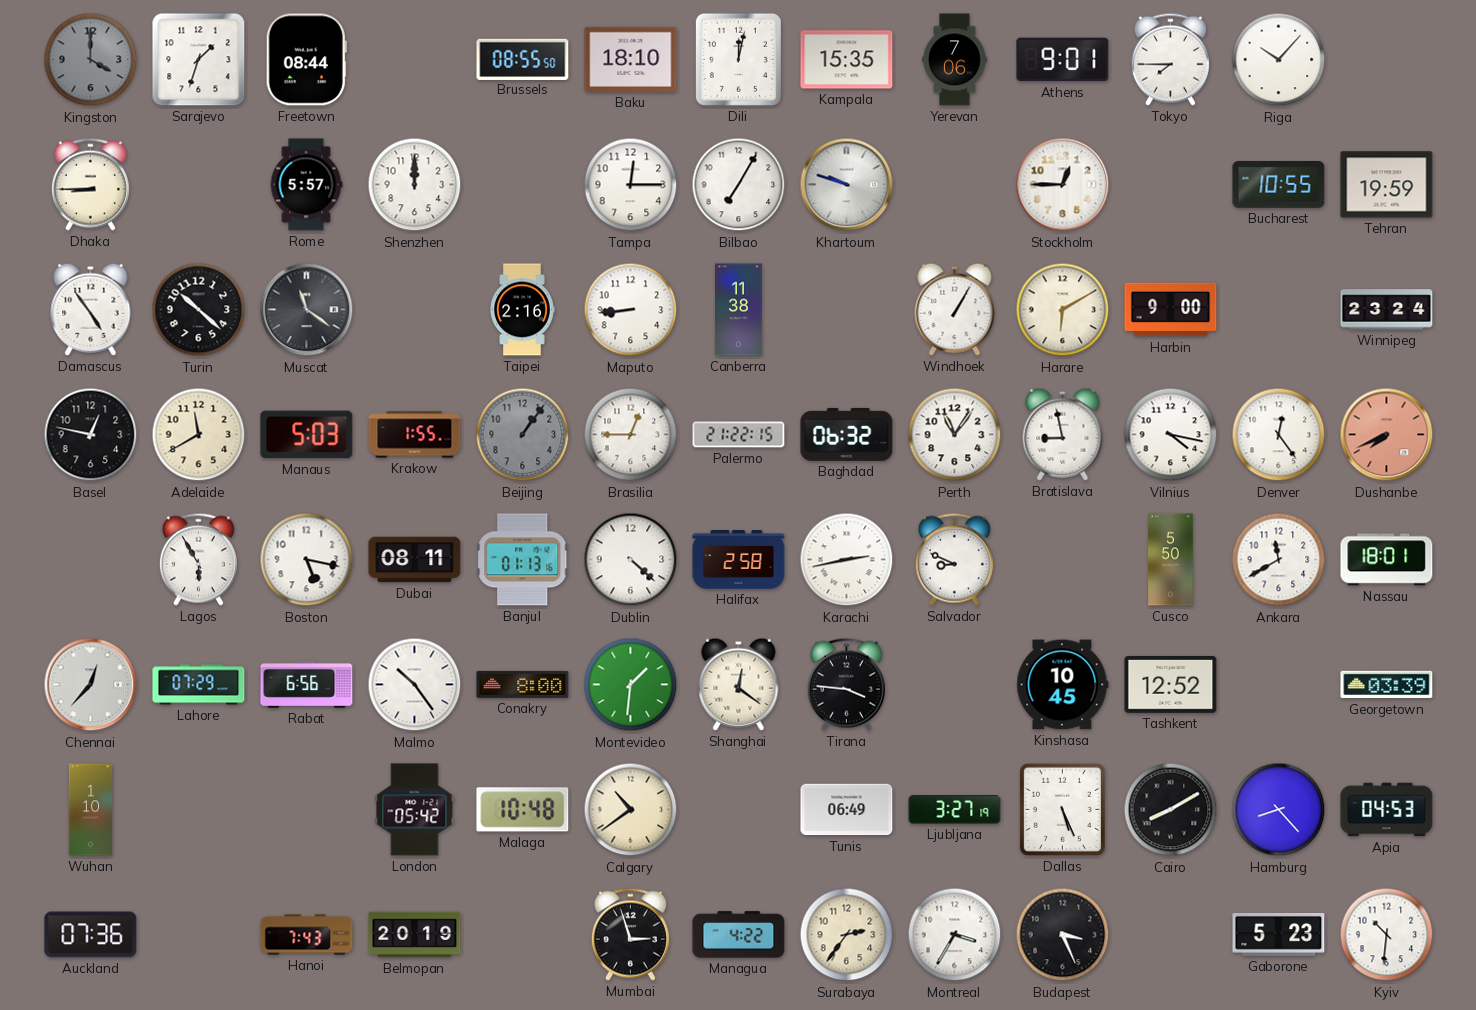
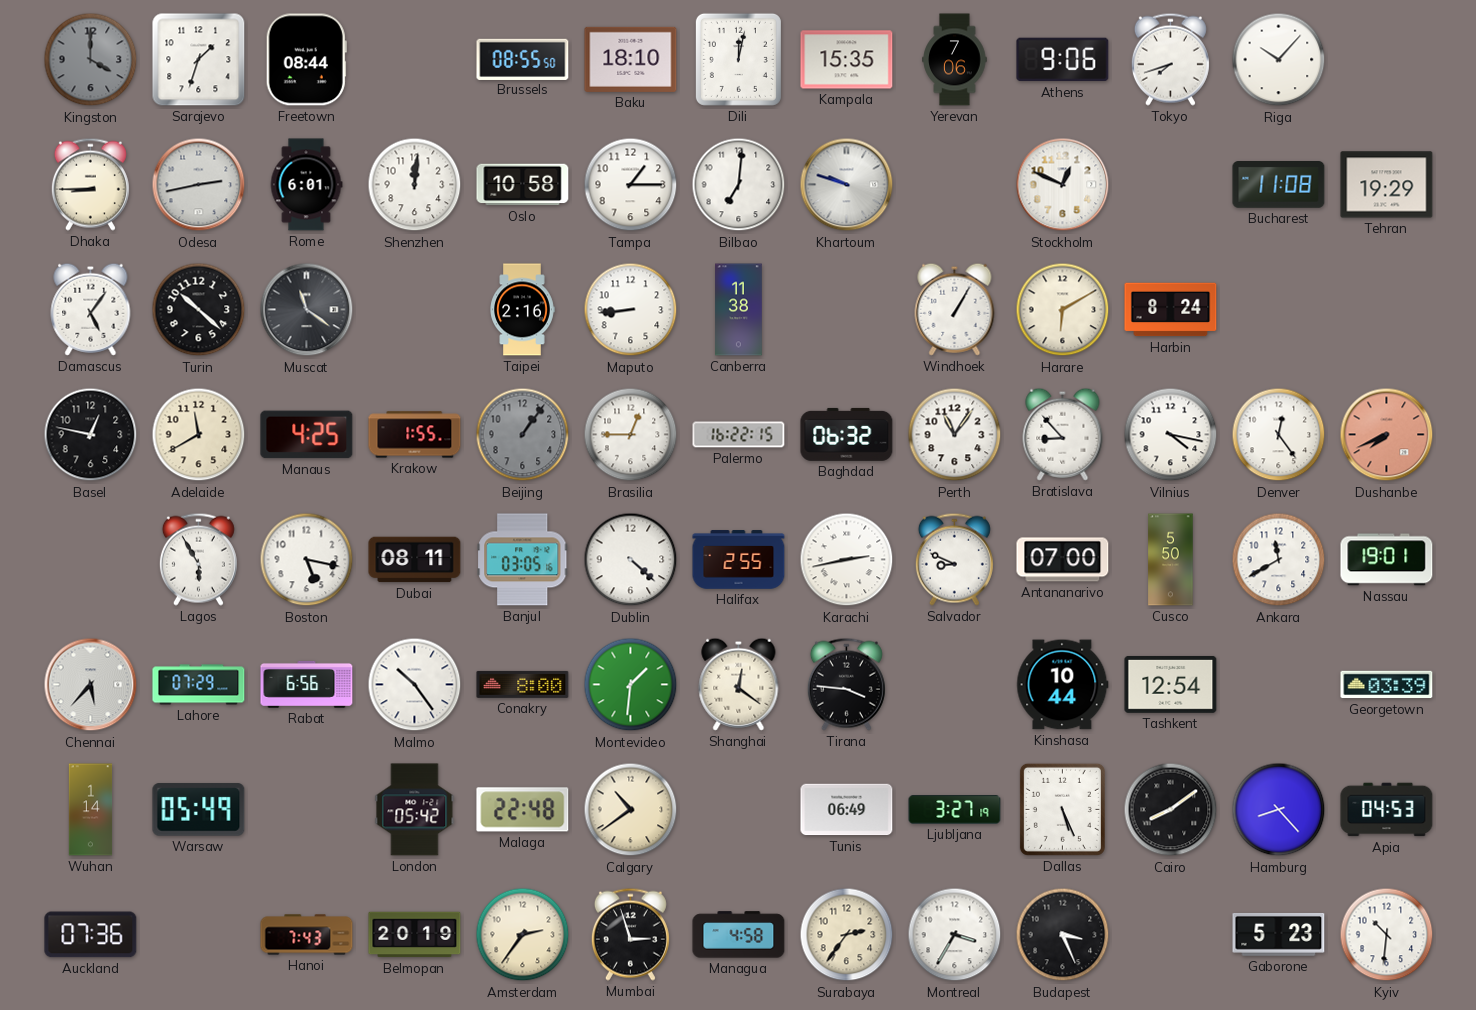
Athens: 9:01 -> 9:06 (1063, 60)
Tokyo: 7:45 -> 7:42 (1170, 59)
Odesa: none -> 2:43 (199, 185)
Rome: 5:57 -> 6:01 (306, 185)
Shenzhen: 12:00 -> 12:01 (415, 185)
Oslo: none -> 10:58 (523, 185)
Tampa: 12:15 -> 1:15 (631, 185)
Bilbao: 7:05 -> 7:01 (739, 185)
Stockholm: 12:45 -> 12:49 (1063, 185)
Bucharest: 10:55 -> 11:08 (1279, 185)
Tehran: 19:59 -> 19:29 (1387, 185)
Damascus: 4:54 -> 5:06 (91, 309)
Harbin: 9:00 -> 8:24 (1171, 310)
Winnipeg: 23:24 -> none (1387, 310)
Manaus: 5:03 -> 4:25 (307, 435)
Palermo: 21:22 -> 16:22 (739, 435)
Bratislava: 8:58 -> 8:53 (1063, 434)
Banjul: 01:13 -> 03:05 (523, 560)
Halifax: 2:58 -> 2:55 (739, 560)
Antananarivo: none -> 07:00 (1063, 560)
Nassau: 18:01 -> 19:01 (1387, 560)
Chennai: 12:37 -> 5:37 (91, 685)
Kinshasa: 10:45 -> 10:44 (1063, 685)
Tashkent: 12:52 -> 12:54 (1171, 684)
Wuhan: 1:10 -> 1:14 (91, 810)
Warsaw: none -> 05:49 (199, 810)
Malaga: 10:48 -> 22:48 (523, 810)
Cairo: 8:10 -> 8:09 (1171, 810)
Amsterdam: none -> 2:36 (523, 935)
Managua: 4:22 -> 4:58 (739, 935)
